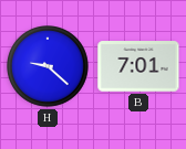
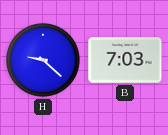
B: 7:01 -> 7:03 (125, 60)
